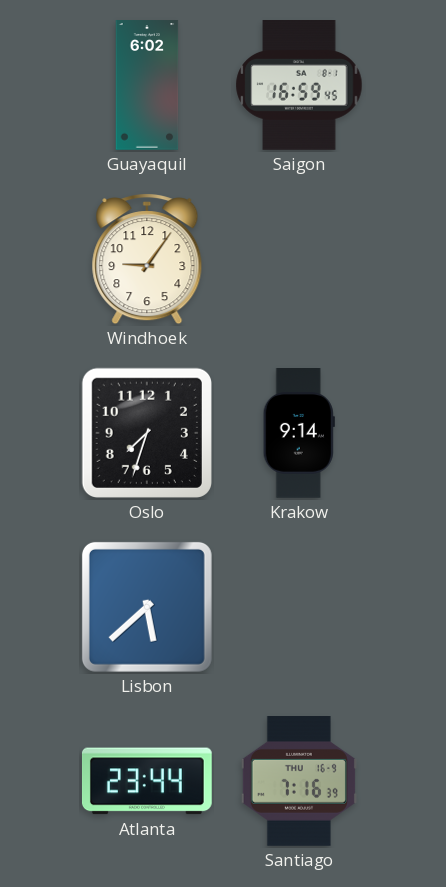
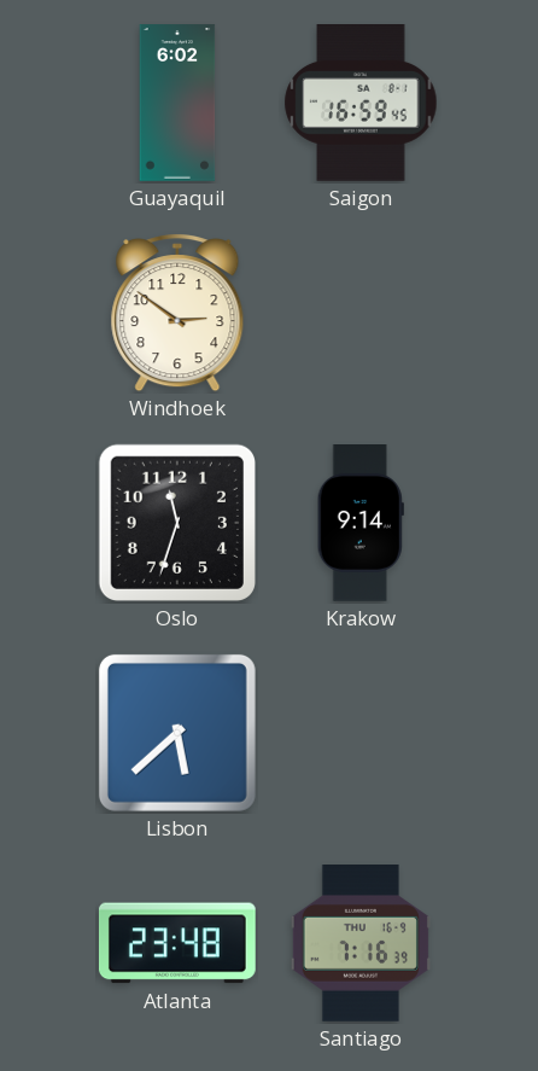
Windhoek: 9:06 -> 2:51 (177, 314)
Oslo: 7:33 -> 11:33 (177, 523)
Atlanta: 23:44 -> 23:48 (177, 943)
